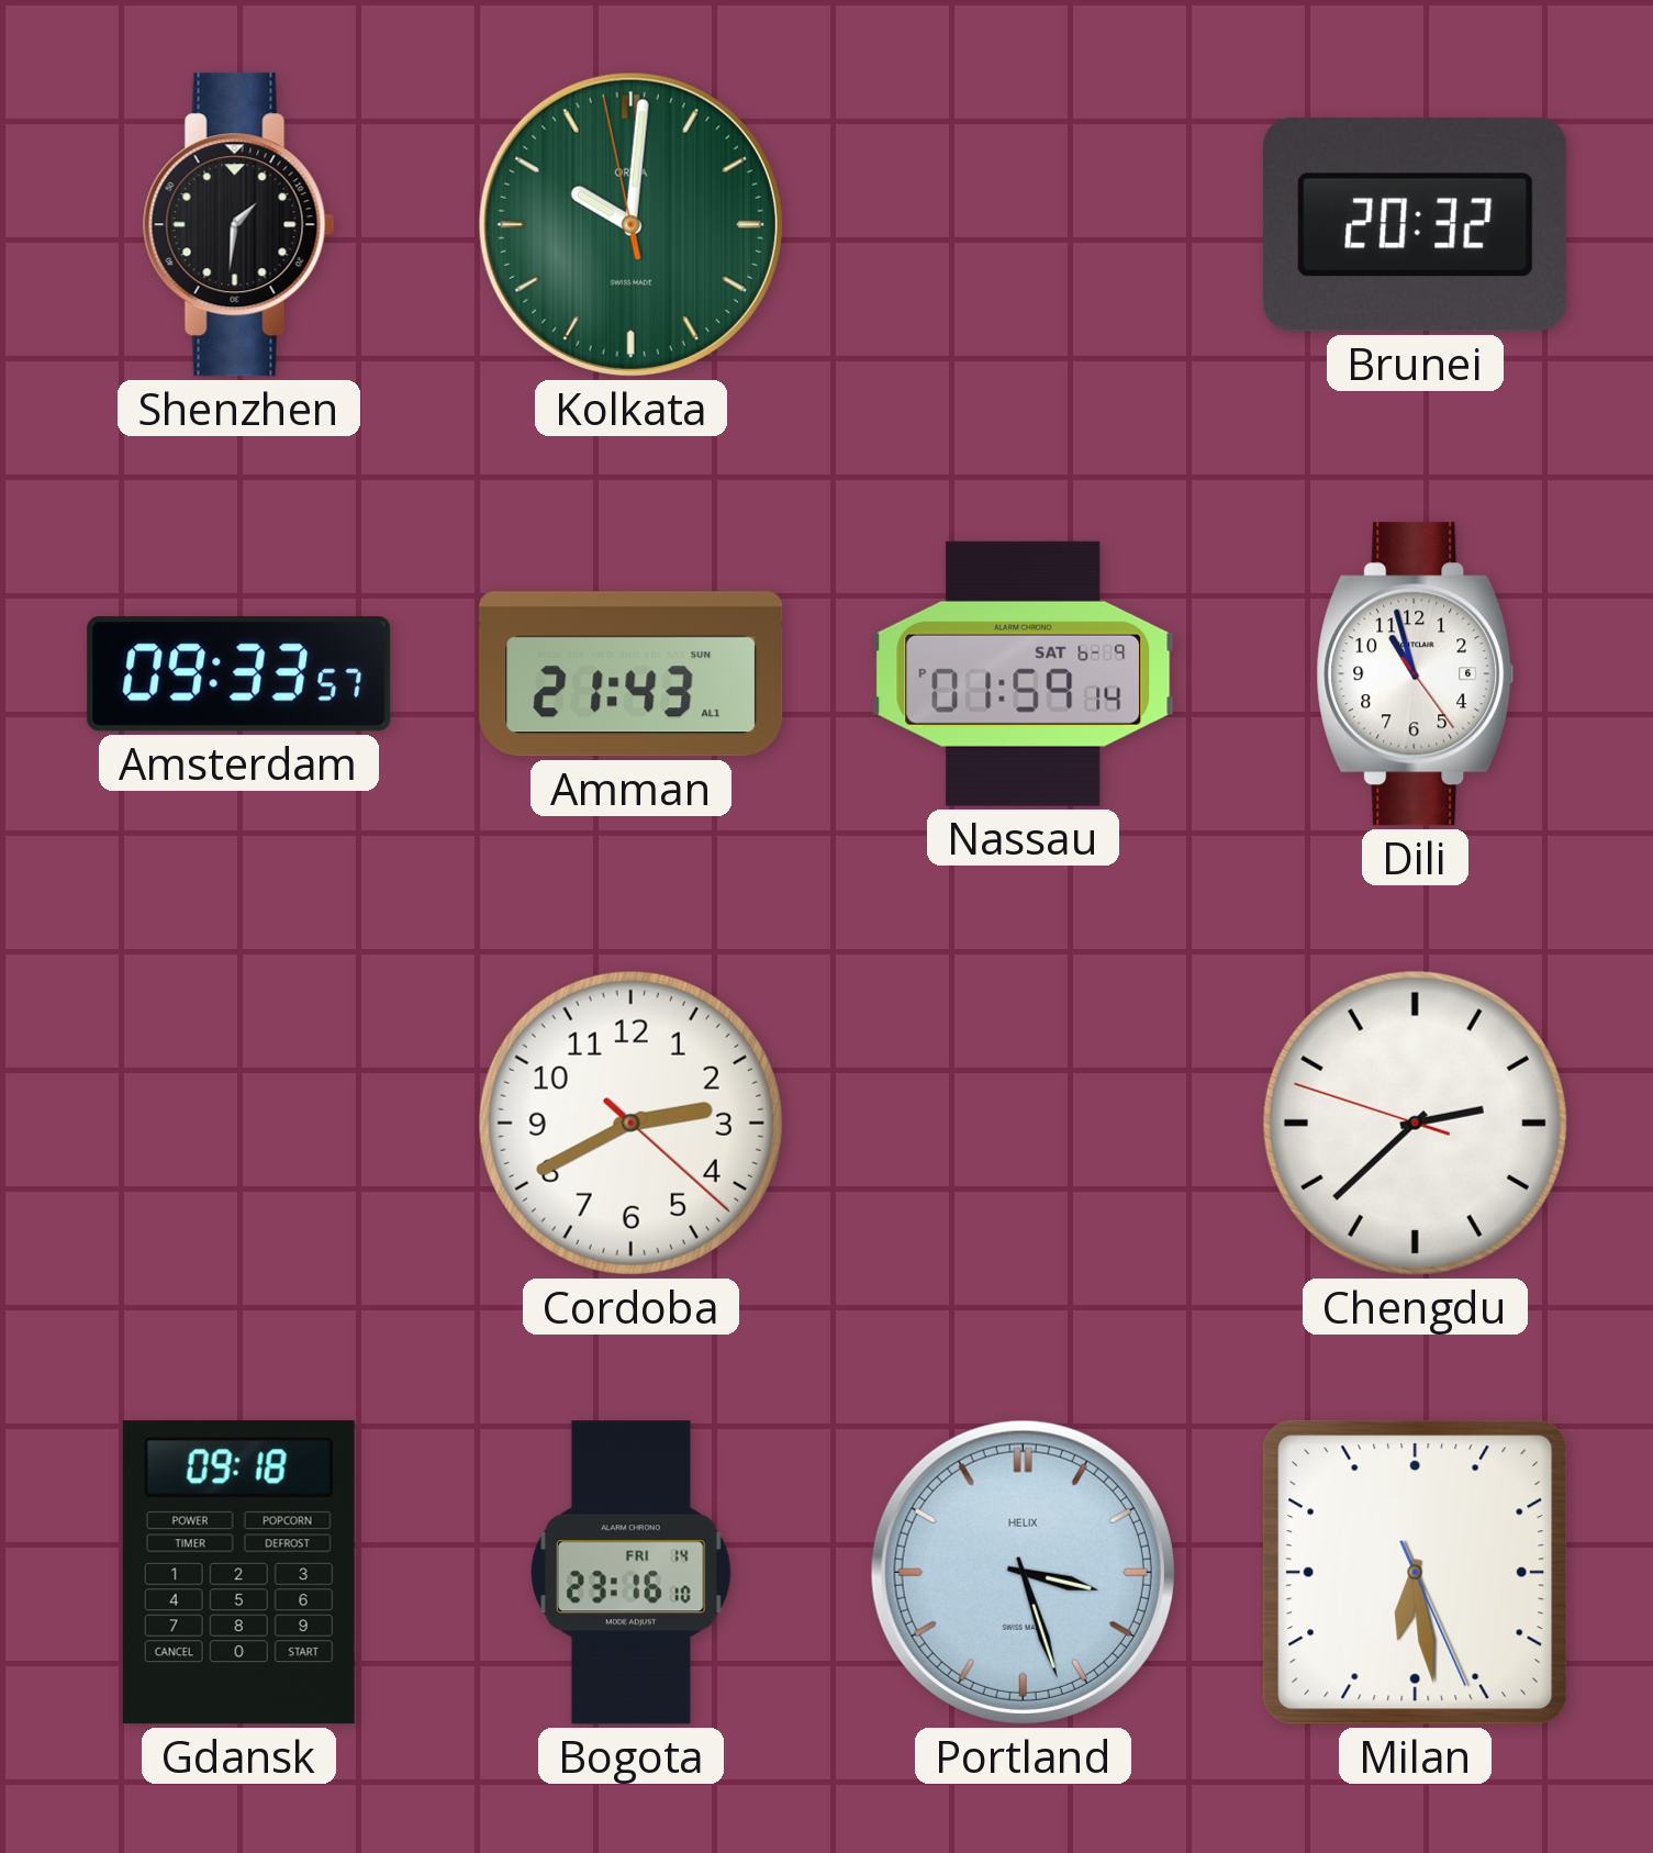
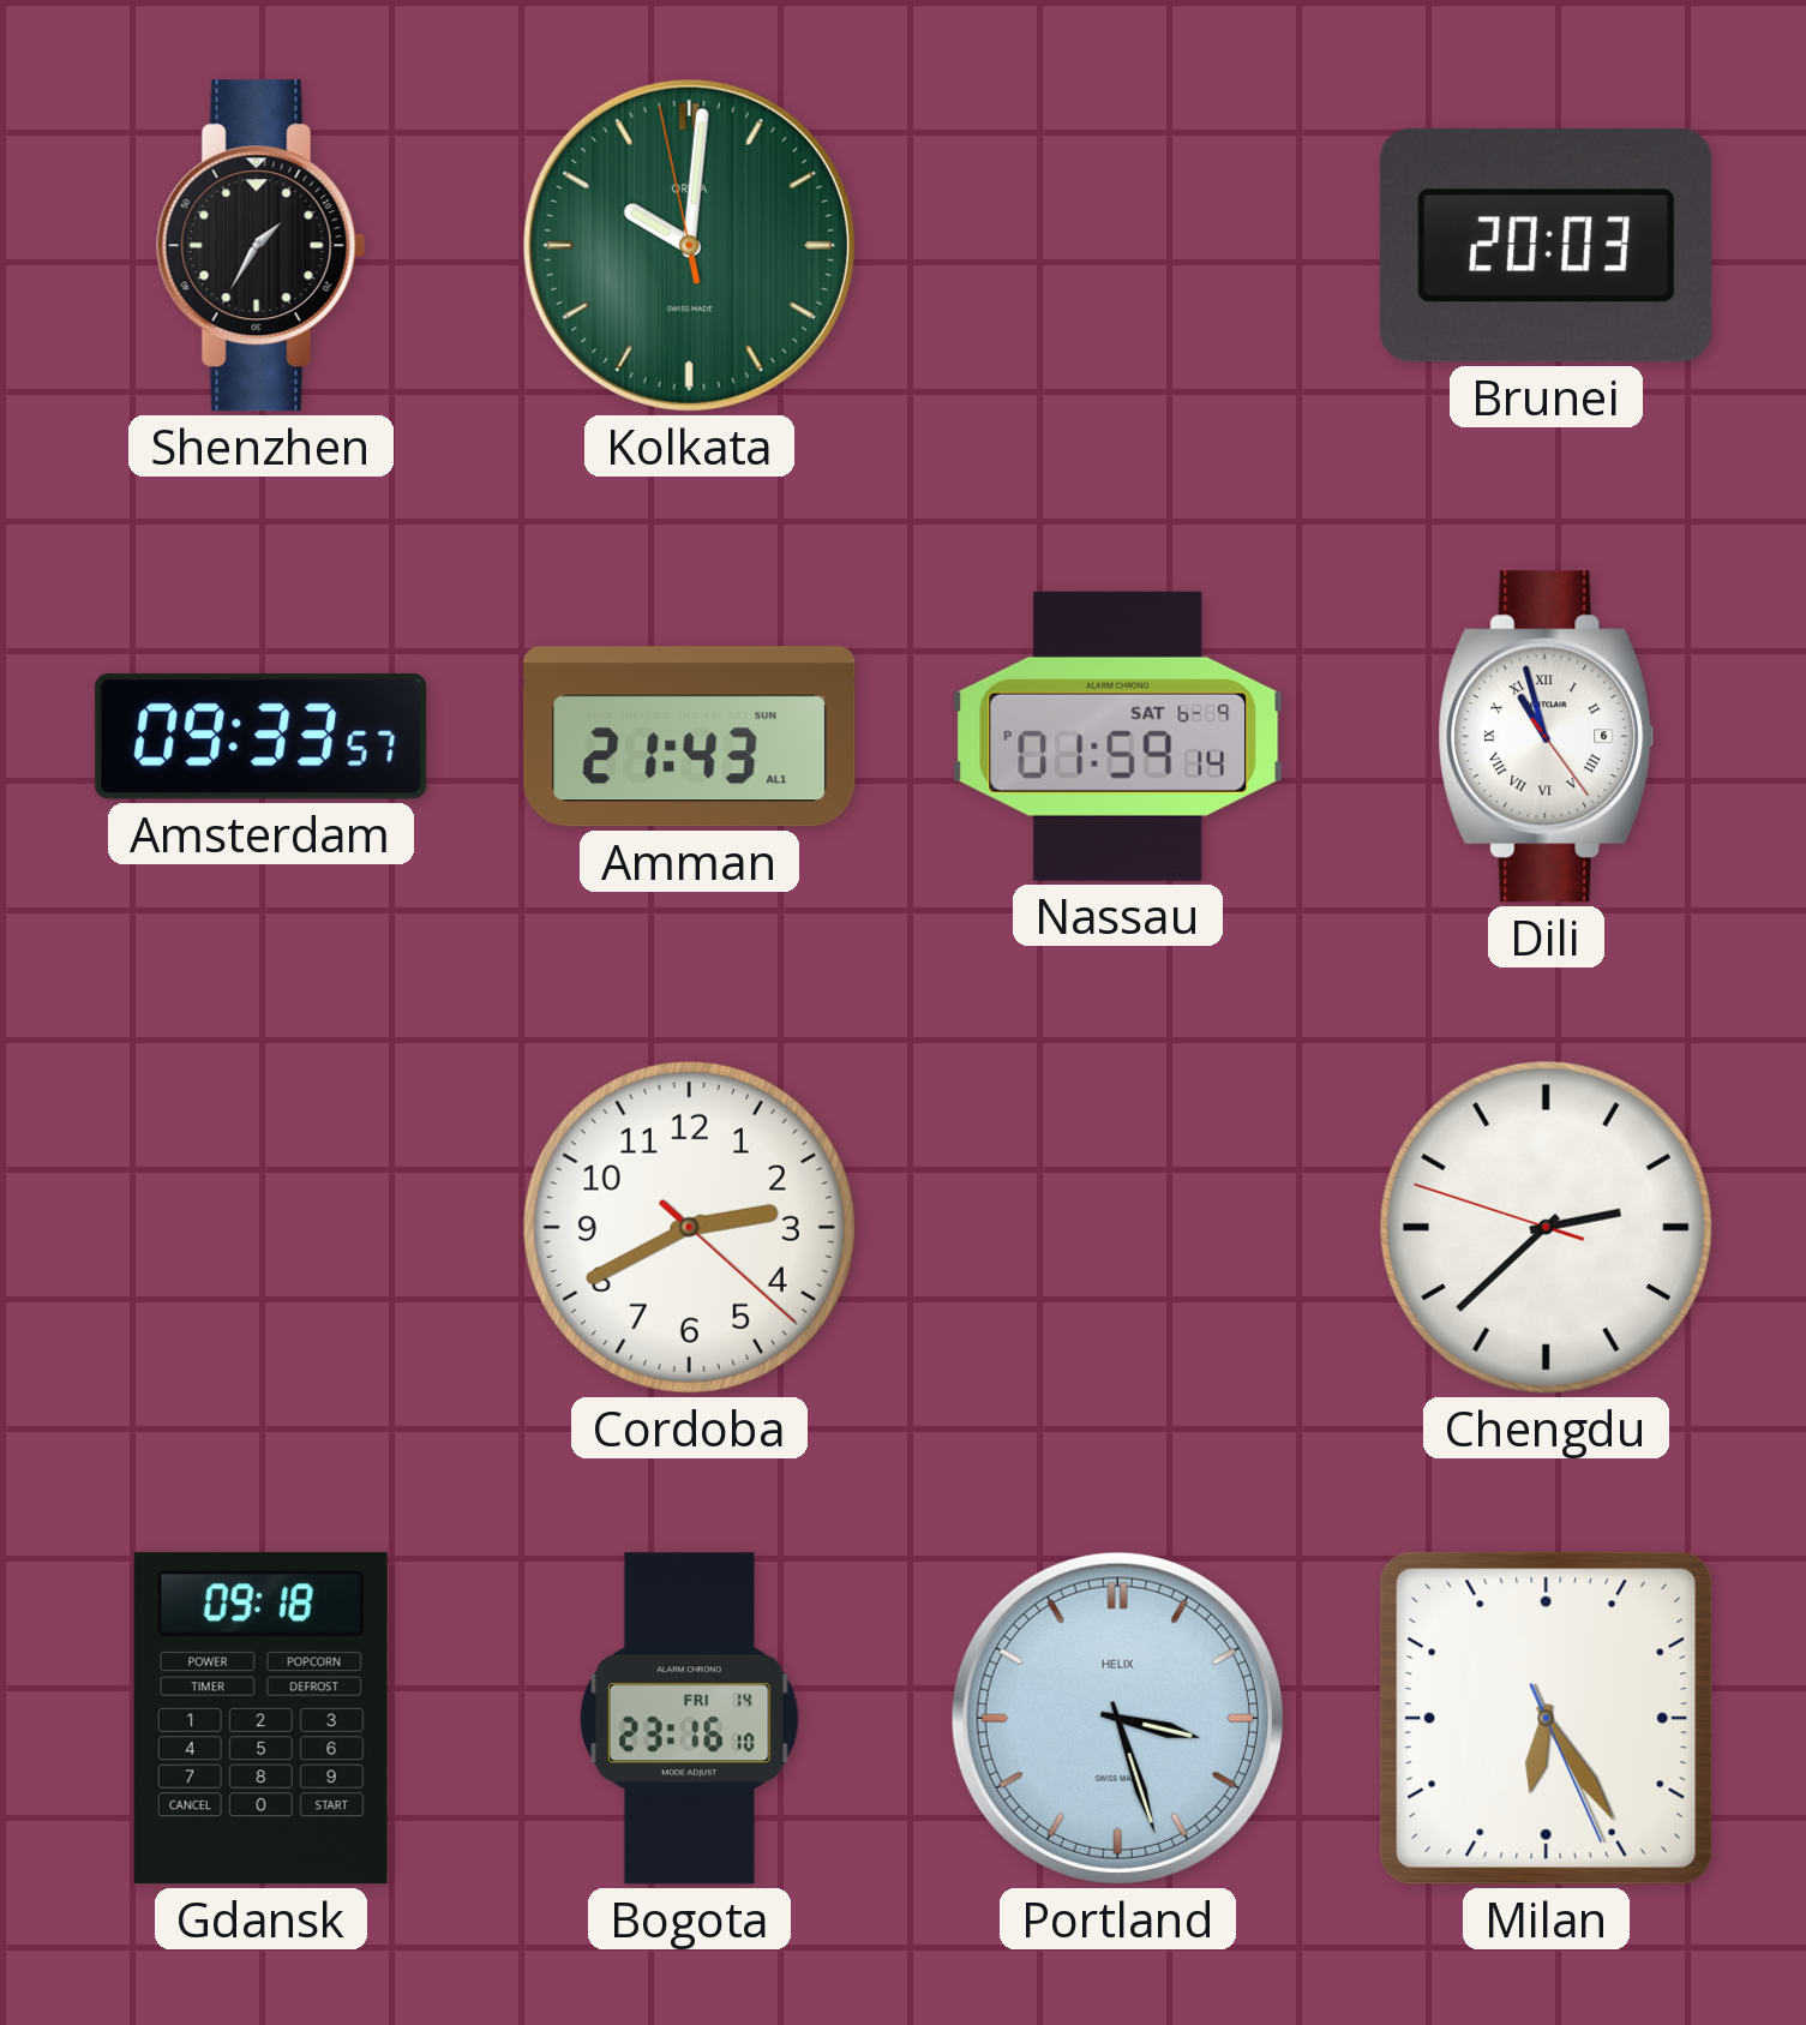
Shenzhen: 1:31 -> 1:35 (260, 246)
Brunei: 20:32 -> 20:03 (1547, 245)
Dili numerals: Arabic -> Roman (1547, 737)
Milan: 6:28 -> 6:24 (1547, 1719)
